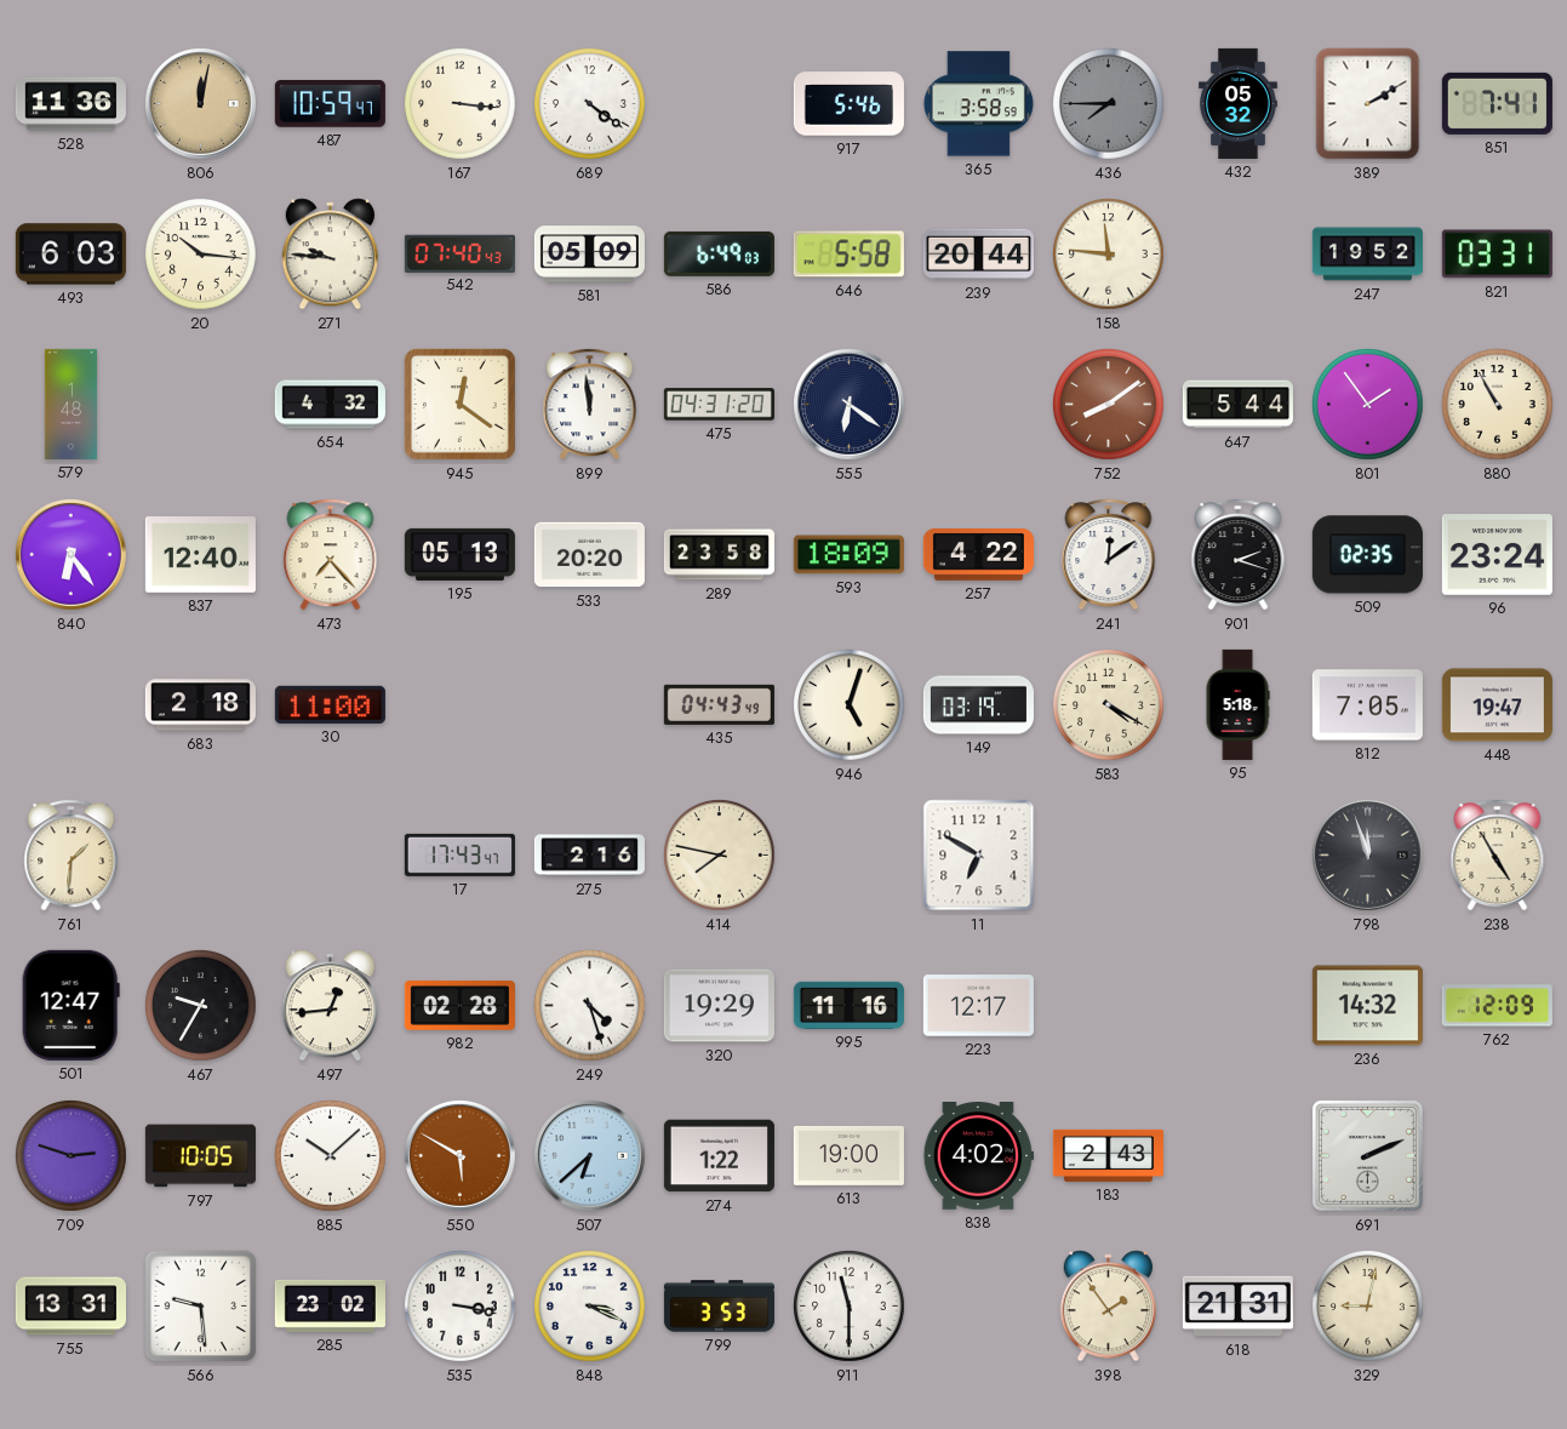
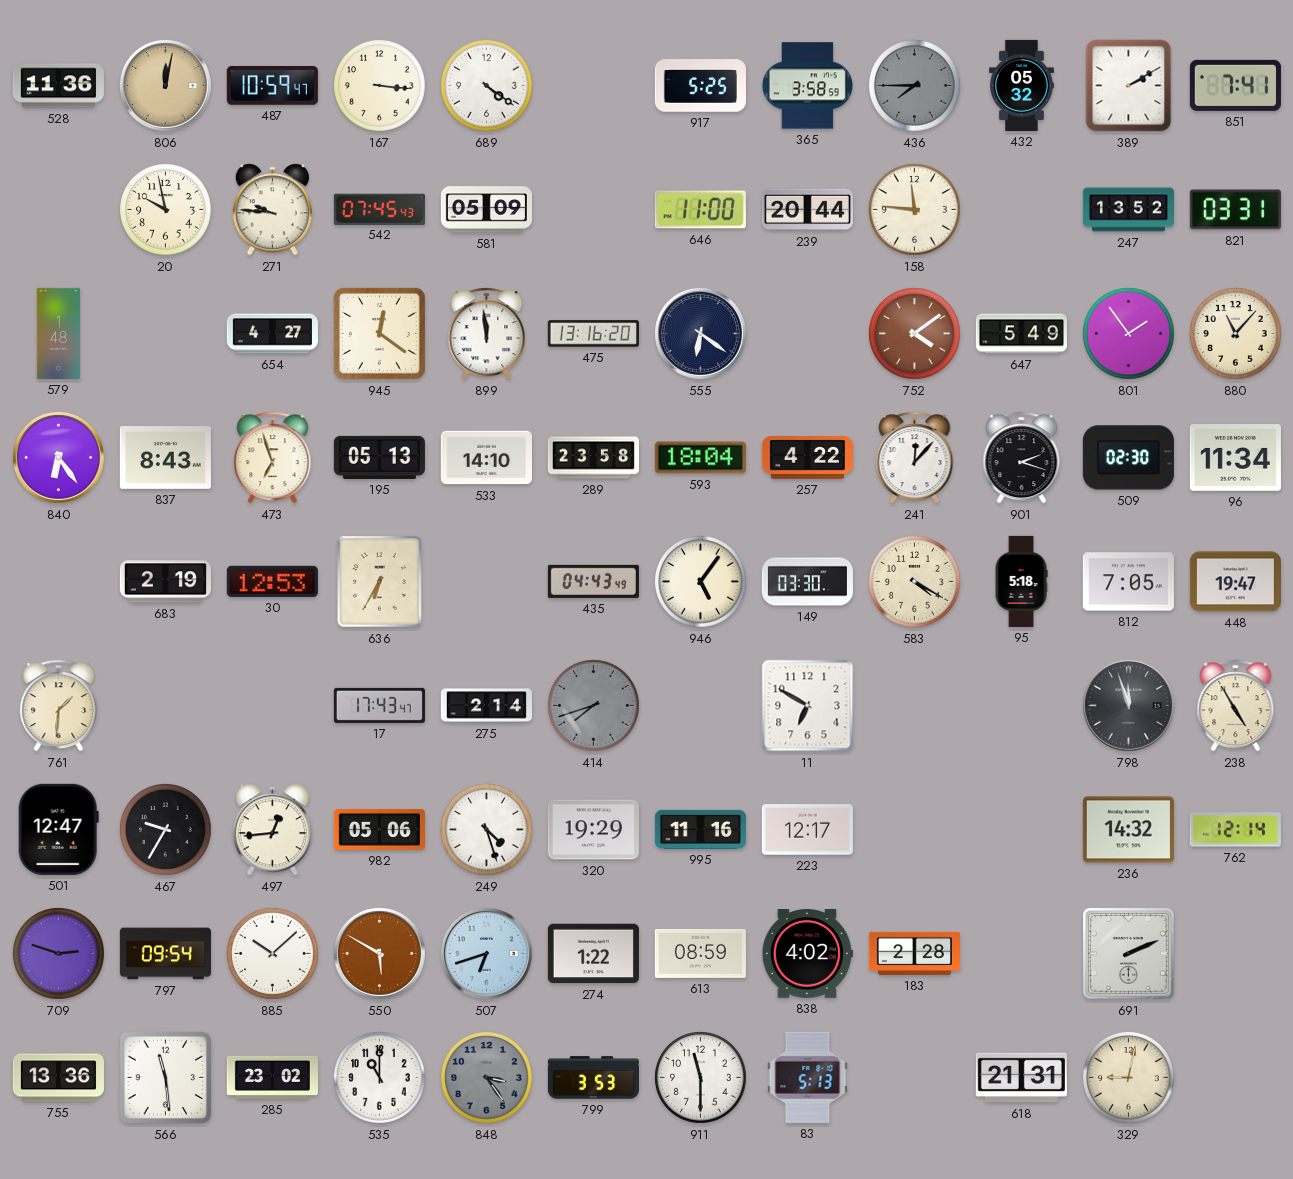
917: 5:46 -> 5:25 (700, 86)
493: 6:03 -> none (70, 255)
20: 10:16 -> 9:58 (166, 210)
542: 07:40 -> 07:45 (379, 209)
586: 6:49 -> none (719, 253)
646: 5:58 -> 11:00 (700, 210)
247: 19:52 -> 13:52 (1128, 210)
654: 4:32 -> 4:27 (272, 334)
475: 04:31 -> 13:16 (593, 334)
752: 8:09 -> 4:09 (915, 334)
647: 5:44 -> 5:49 (1021, 334)
880: 10:55 -> 11:07 (1236, 334)
837: 12:40 -> 8:43 (165, 458)
473: 7:23 -> 6:57 (273, 458)
533: 20:20 -> 14:10 (486, 458)
593: 18:09 -> 18:04 (700, 458)
241: 12:09 -> 12:07 (915, 458)
509: 02:35 -> 02:30 (1128, 458)
96: 23:24 -> 11:34 (1235, 458)
683: 2:18 -> 2:19 (165, 582)
30: 11:00 -> 12:53 (272, 581)
636: none -> 6:35 (380, 582)
946: 5:03 -> 5:06 (701, 582)
149: 03:19 -> 03:30 (807, 582)
275: 2:16 -> 2:14 (486, 706)
414: 7:47 -> 7:42 (594, 706)
414 dial: cream -> grey (594, 706)
982: 02:28 -> 05:06 (379, 830)
762: 12:09 -> 12:14 (1235, 830)
797: 10:05 -> 09:54 (165, 954)
507: 6:38 -> 6:42 (487, 954)
613: 19:00 -> 08:59 (700, 953)
183: 2:43 -> 2:28 (914, 953)
755: 13:31 -> 13:36 (58, 1078)
566: 9:29 -> 11:29 (166, 1078)
535: 3:17 -> 11:00 (380, 1078)
848: 3:19 -> 3:24 (487, 1078)
848 dial: white -> grey (487, 1078)
83: none -> 5:13 (808, 1077)
398: 1:54 -> none (1108, 1307)
